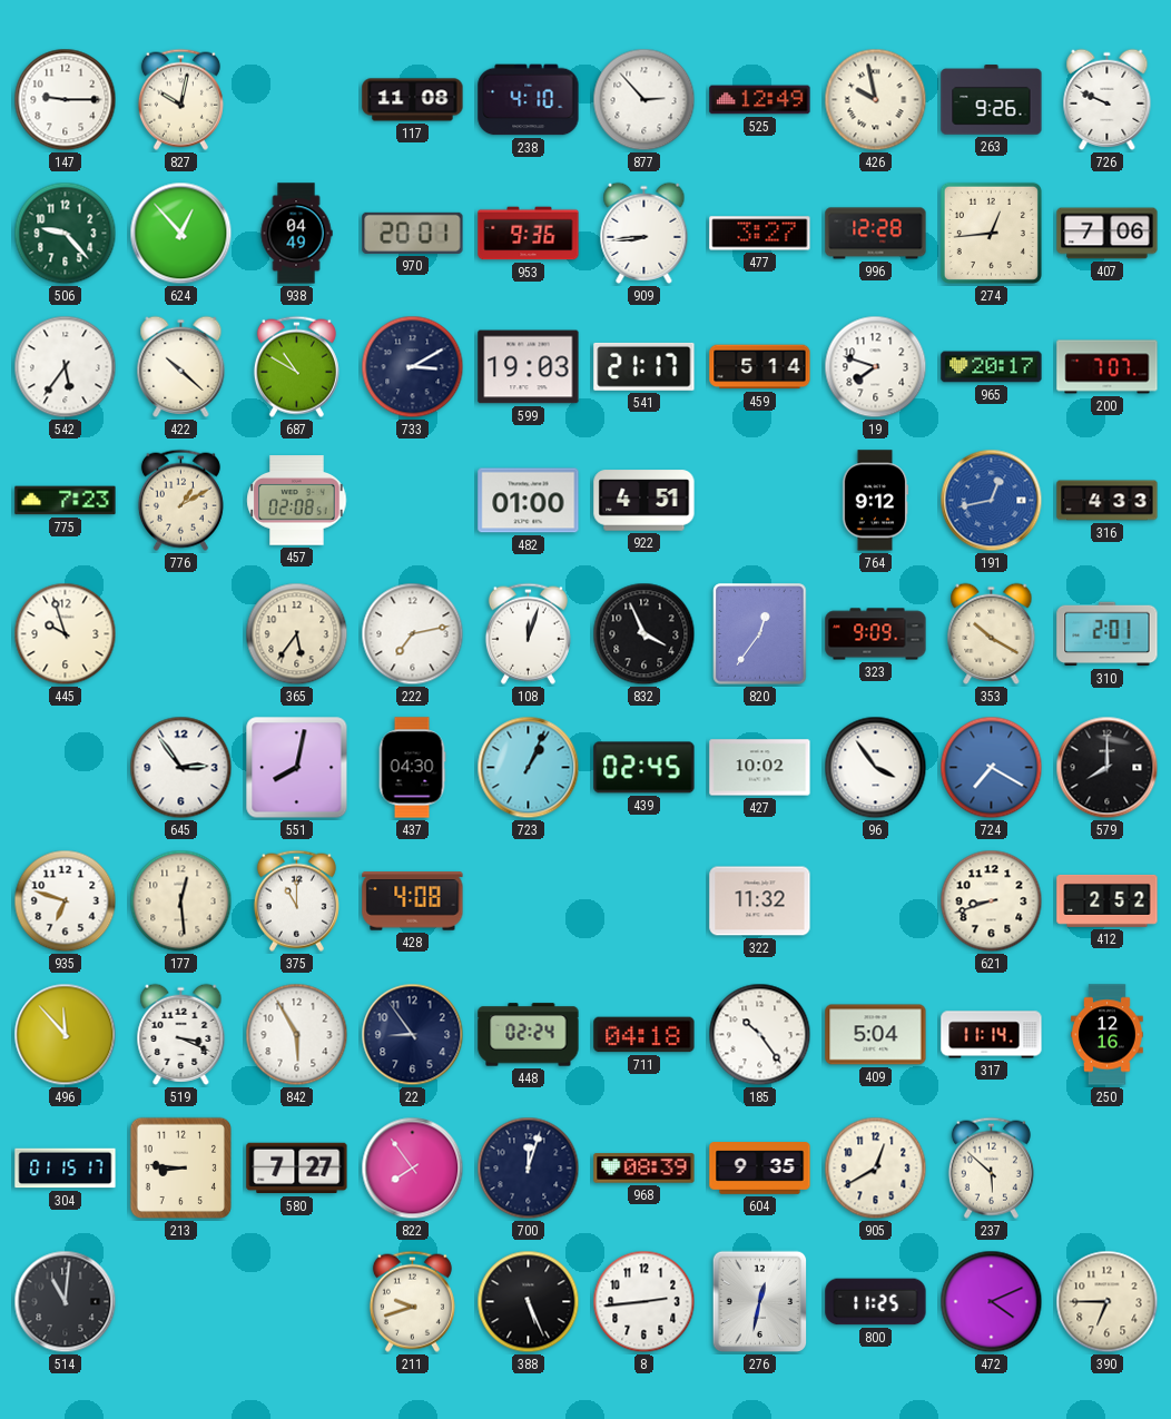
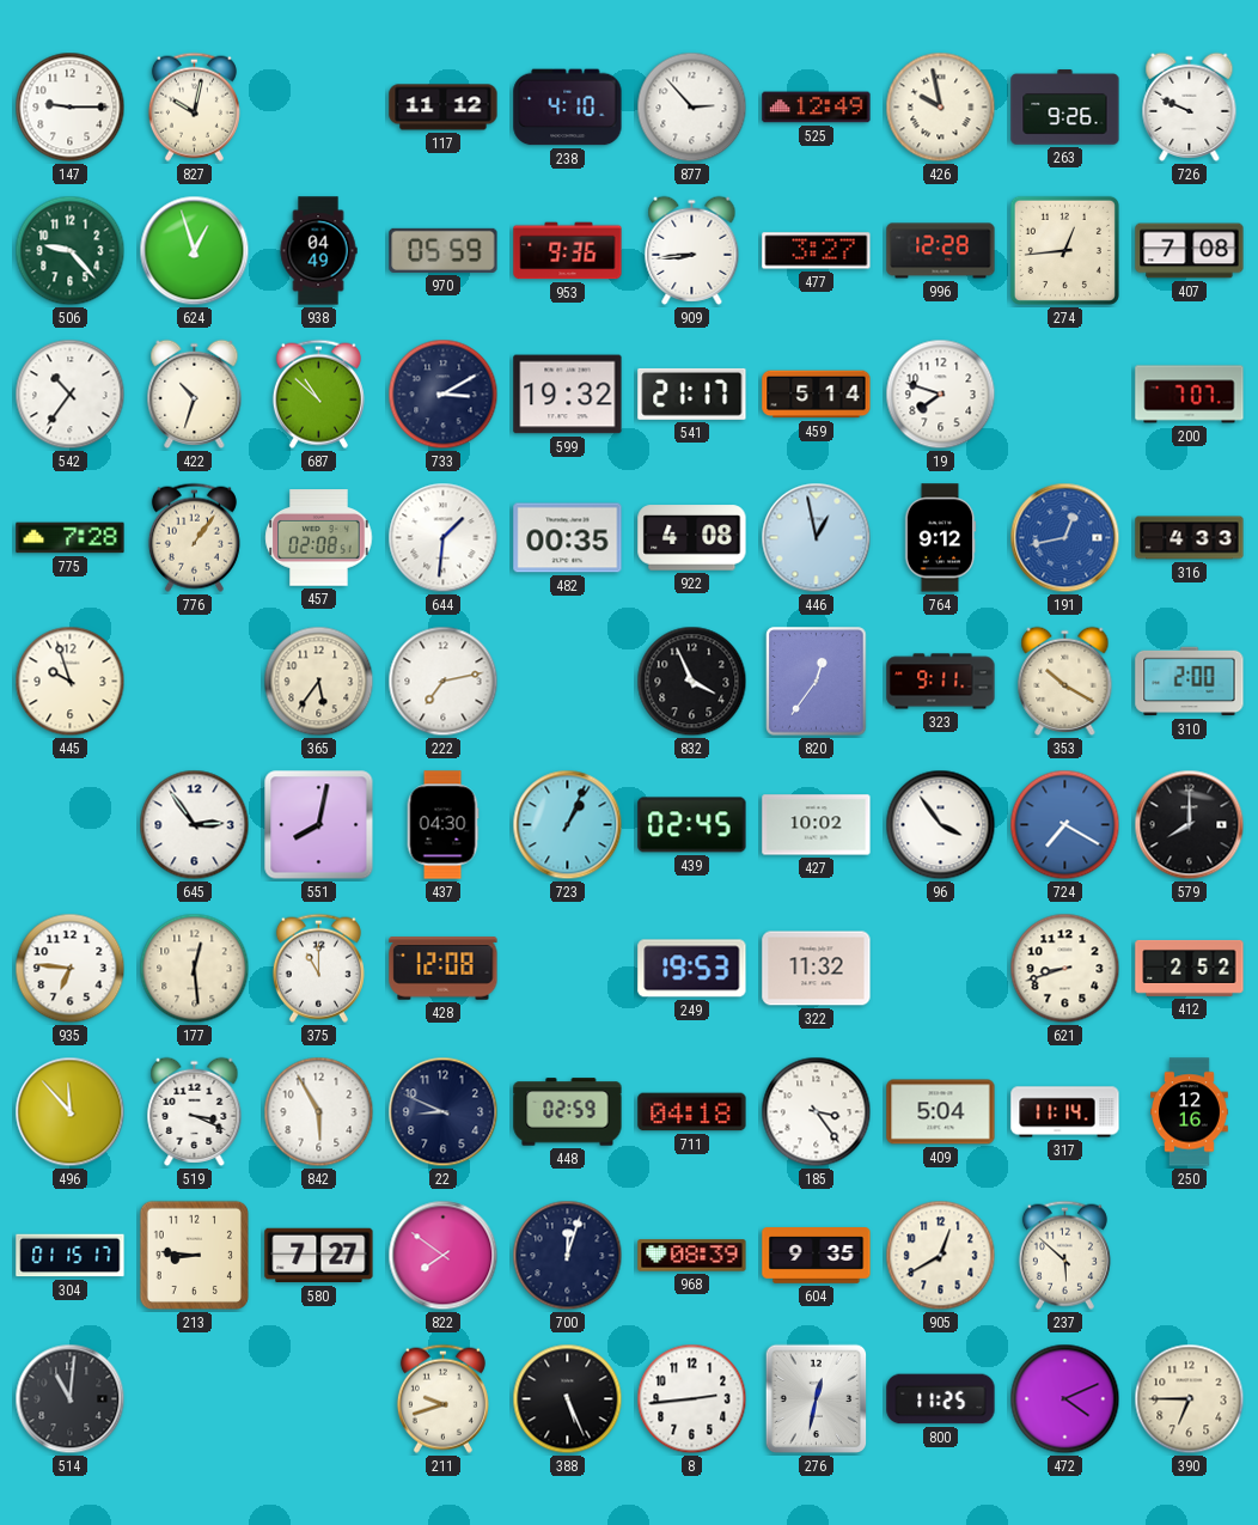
117: 11:08 -> 11:12 (444, 108)
624: 12:53 -> 12:57 (195, 251)
970: 20:01 -> 05:59 (444, 250)
407: 7:06 -> 7:08 (1190, 251)
542: 5:36 -> 10:36 (71, 395)
422: 10:22 -> 10:33 (195, 394)
687: 10:50 -> 10:52 (318, 394)
599: 19:03 -> 19:32 (568, 395)
965: 20:17 -> none (992, 367)
775: 7:23 -> 7:28 (71, 538)
776: 1:10 -> 1:06 (194, 537)
644: none -> 1:31 (444, 538)
482: 01:00 -> 00:35 (568, 538)
922: 4:51 -> 4:08 (692, 538)
446: none -> 12:58 (817, 538)
108: 12:03 -> none (528, 633)
323: 9:09 -> 9:11 (941, 682)
310: 2:01 -> 2:00 (1190, 682)
935: 6:48 -> 6:46 (71, 969)
428: 4:08 -> 12:08 (444, 969)
249: none -> 19:53 (692, 969)
22: 8:54 -> 8:49 (444, 1112)
448: 02:24 -> 02:59 (568, 1112)
185: 10:24 -> 3:24 (817, 1112)
822: 7:54 -> 7:51 (444, 1256)
